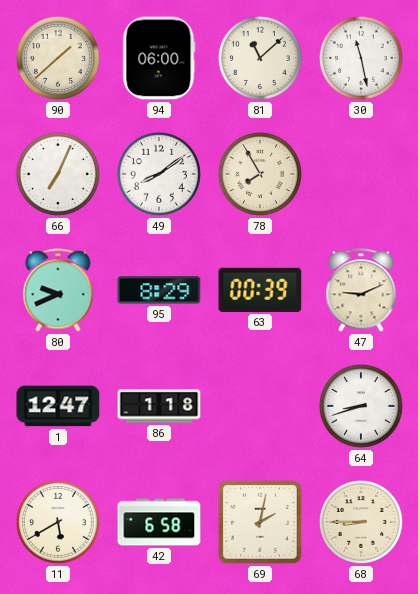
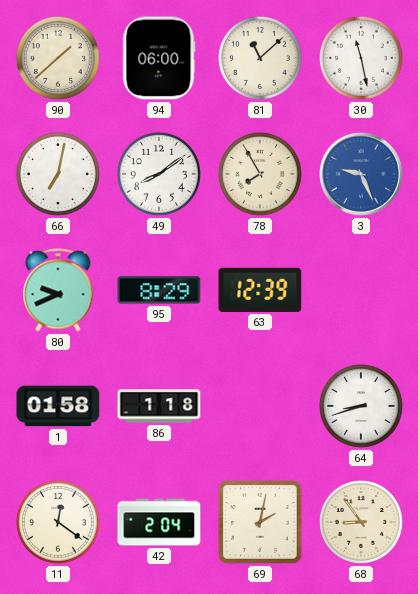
66: 7:04 -> 7:02 (58, 174)
3: none -> 9:26 (362, 175)
63: 00:39 -> 12:39 (260, 290)
47: 9:11 -> none (361, 290)
1: 12:47 -> 01:58 (58, 406)
11: 5:40 -> 12:21 (58, 522)
42: 6:58 -> 2:04 (159, 522)
68: 8:45 -> 8:54 (361, 522)
